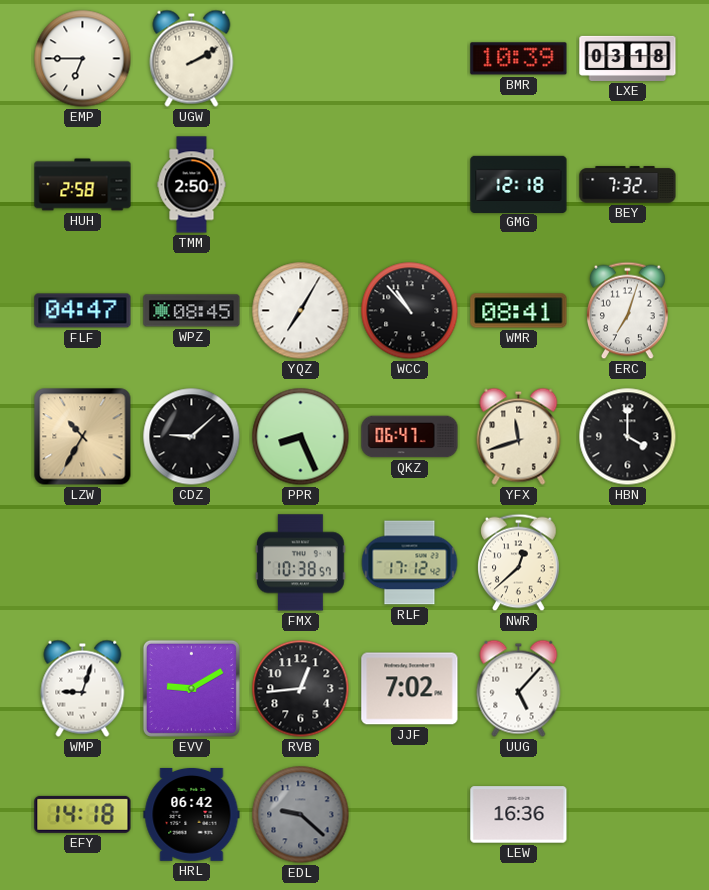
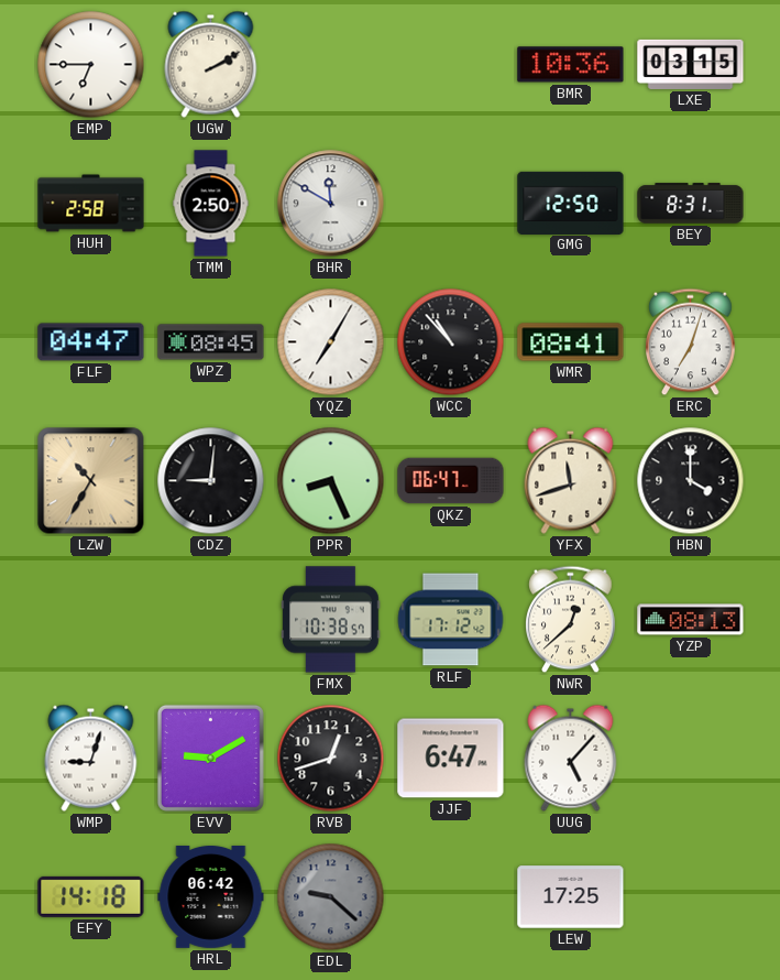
BMR: 10:39 -> 10:36 (571, 65)
LXE: 03:18 -> 03:15 (691, 64)
BHR: none -> 11:50 (331, 204)
GMG: 12:18 -> 12:50 (571, 203)
BEY: 7:32 -> 8:31 (691, 204)
CDZ: 9:08 -> 9:01 (211, 481)
YZP: none -> 08:13 (691, 620)
RVB: 12:44 -> 12:42 (331, 759)
JJF: 7:02 -> 6:47 (451, 759)
LEW: 16:36 -> 17:25 (571, 897)
